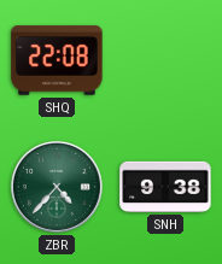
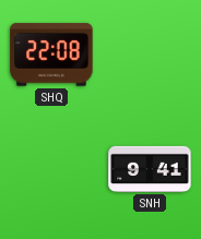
ZBR: 4:37 -> none (57, 187)
SNH: 9:38 -> 9:41 (150, 169)
